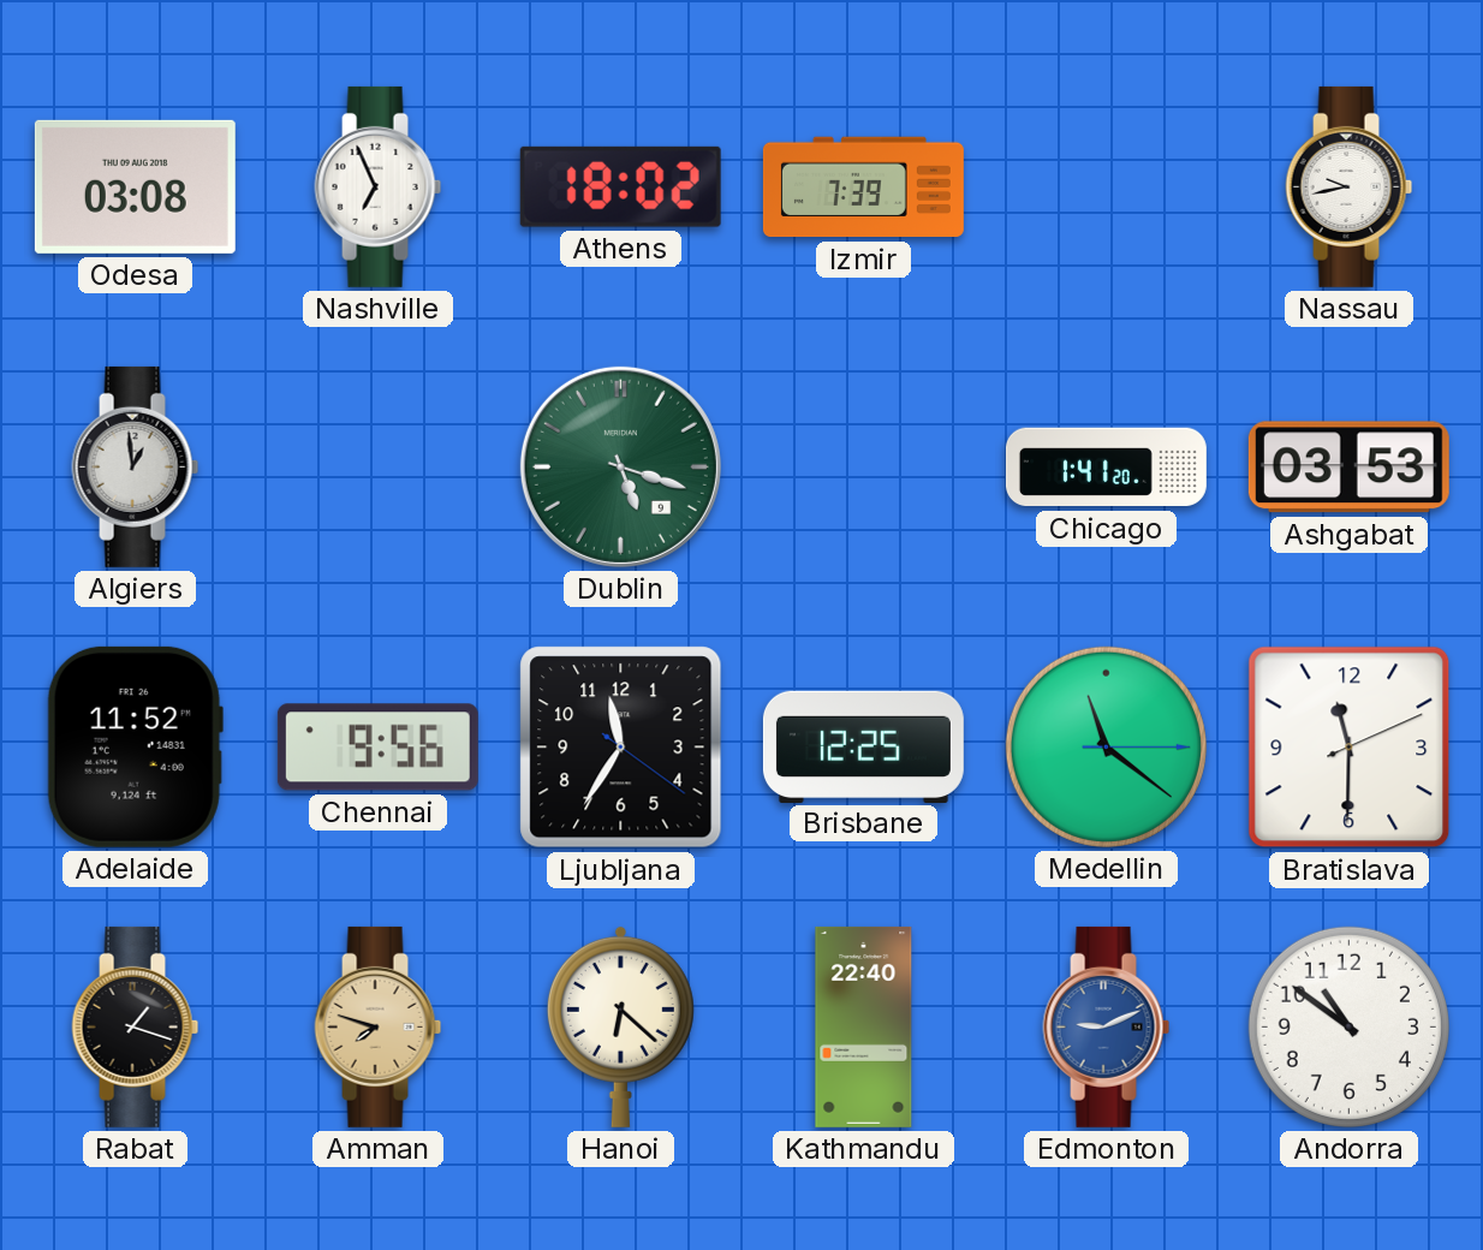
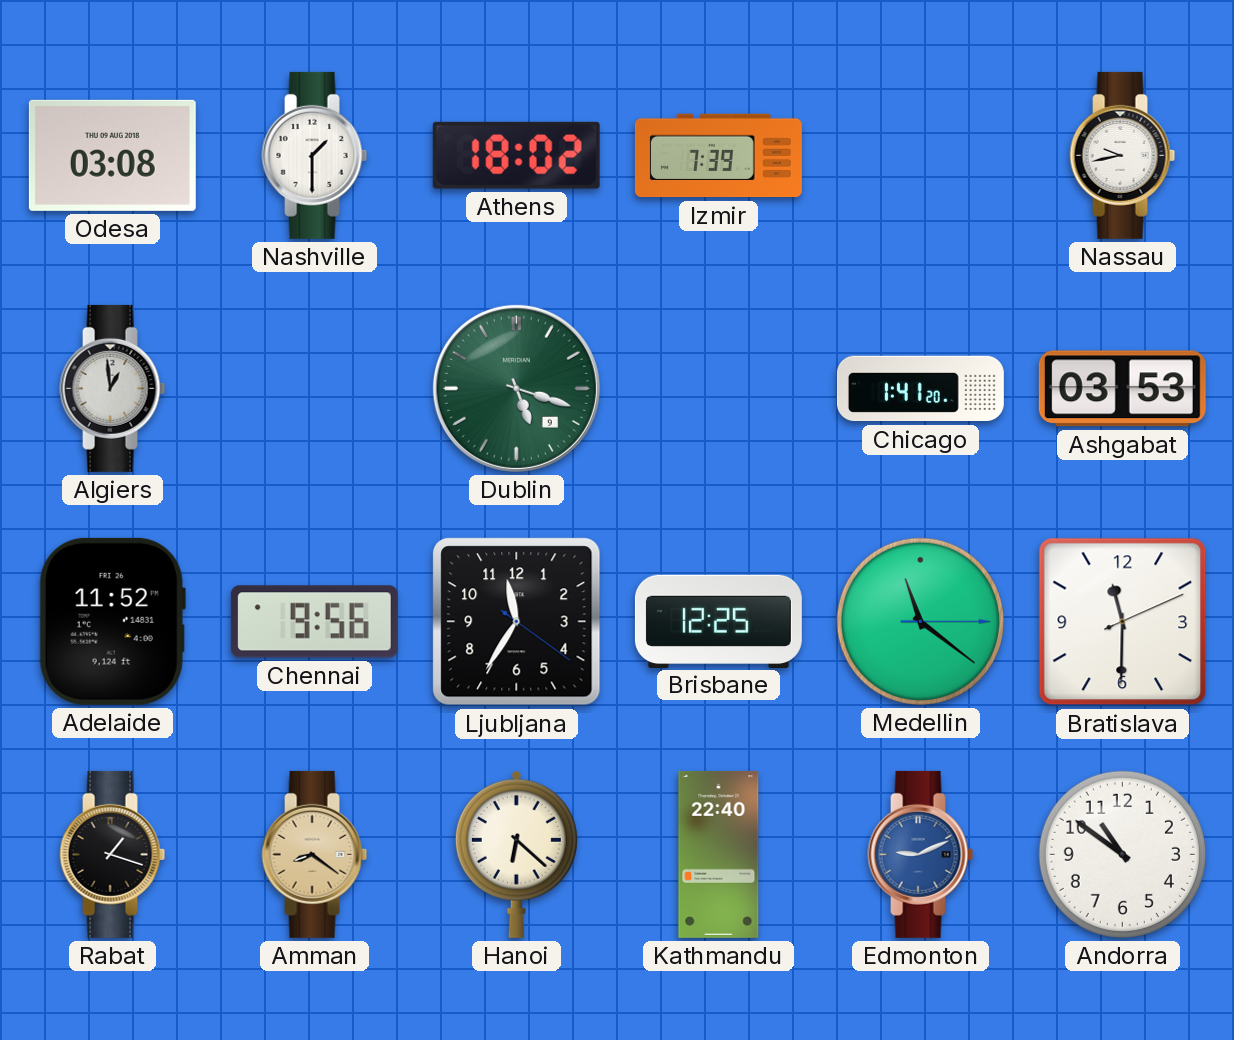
Nashville: 6:56 -> 1:30 (315, 155)
Amman: 7:48 -> 8:21 (315, 854)
